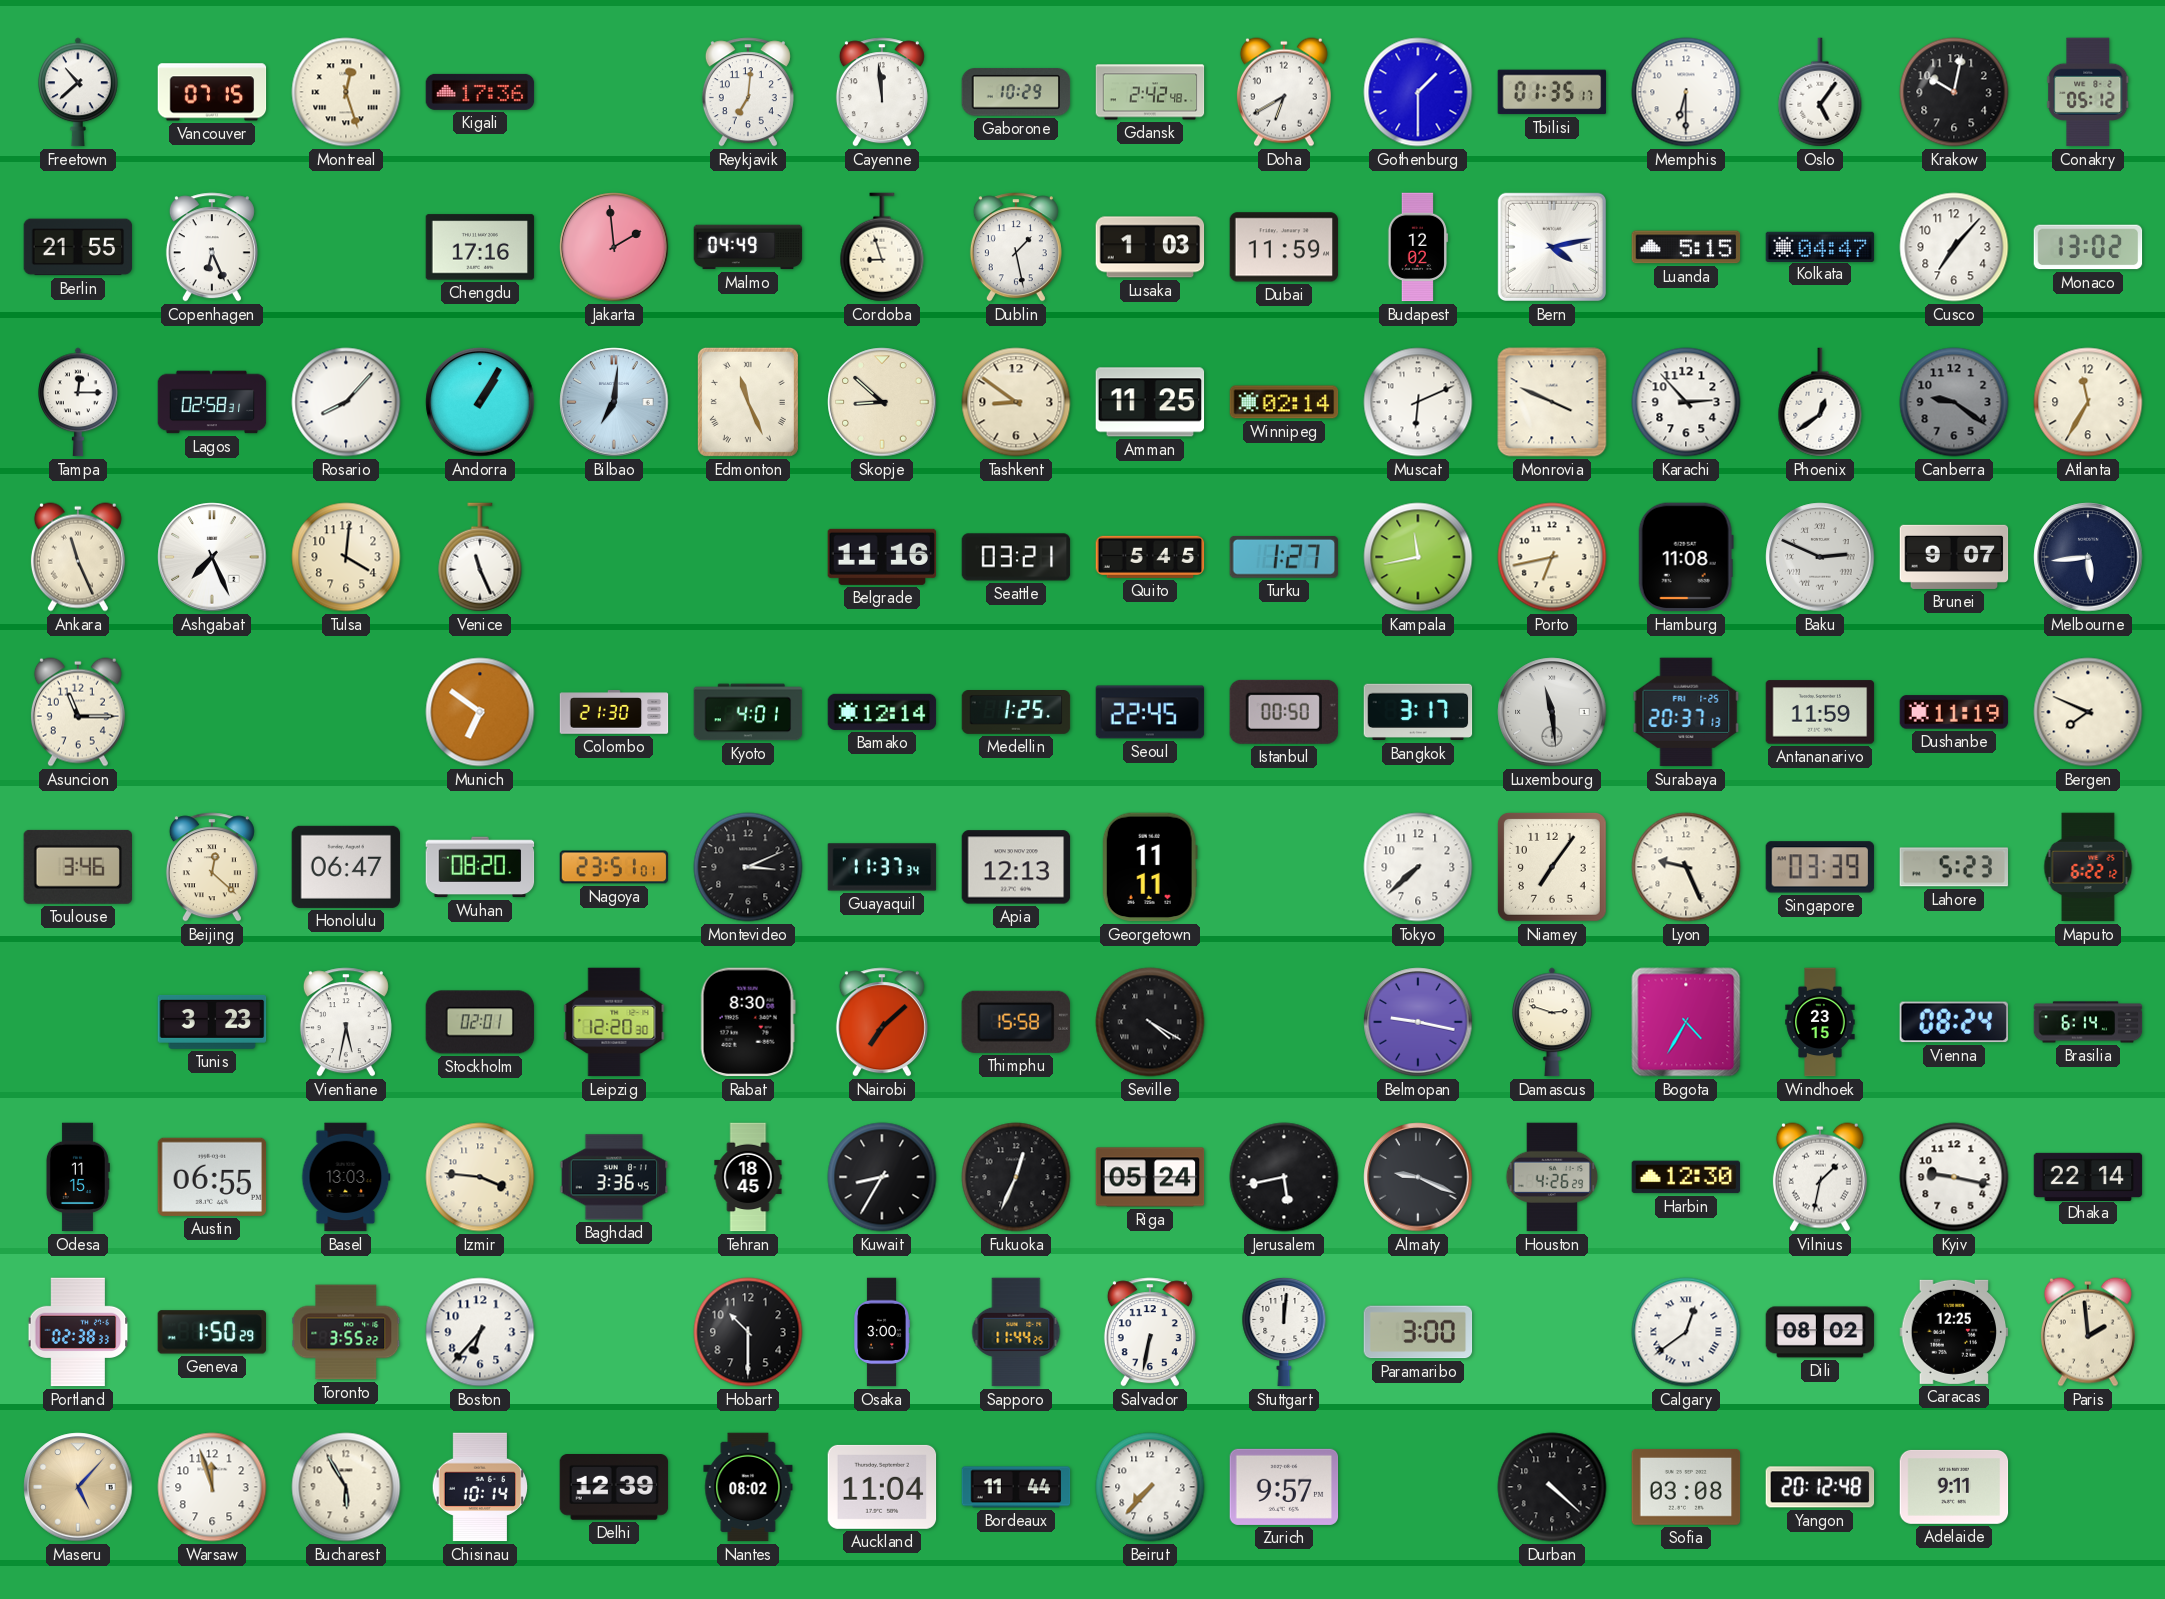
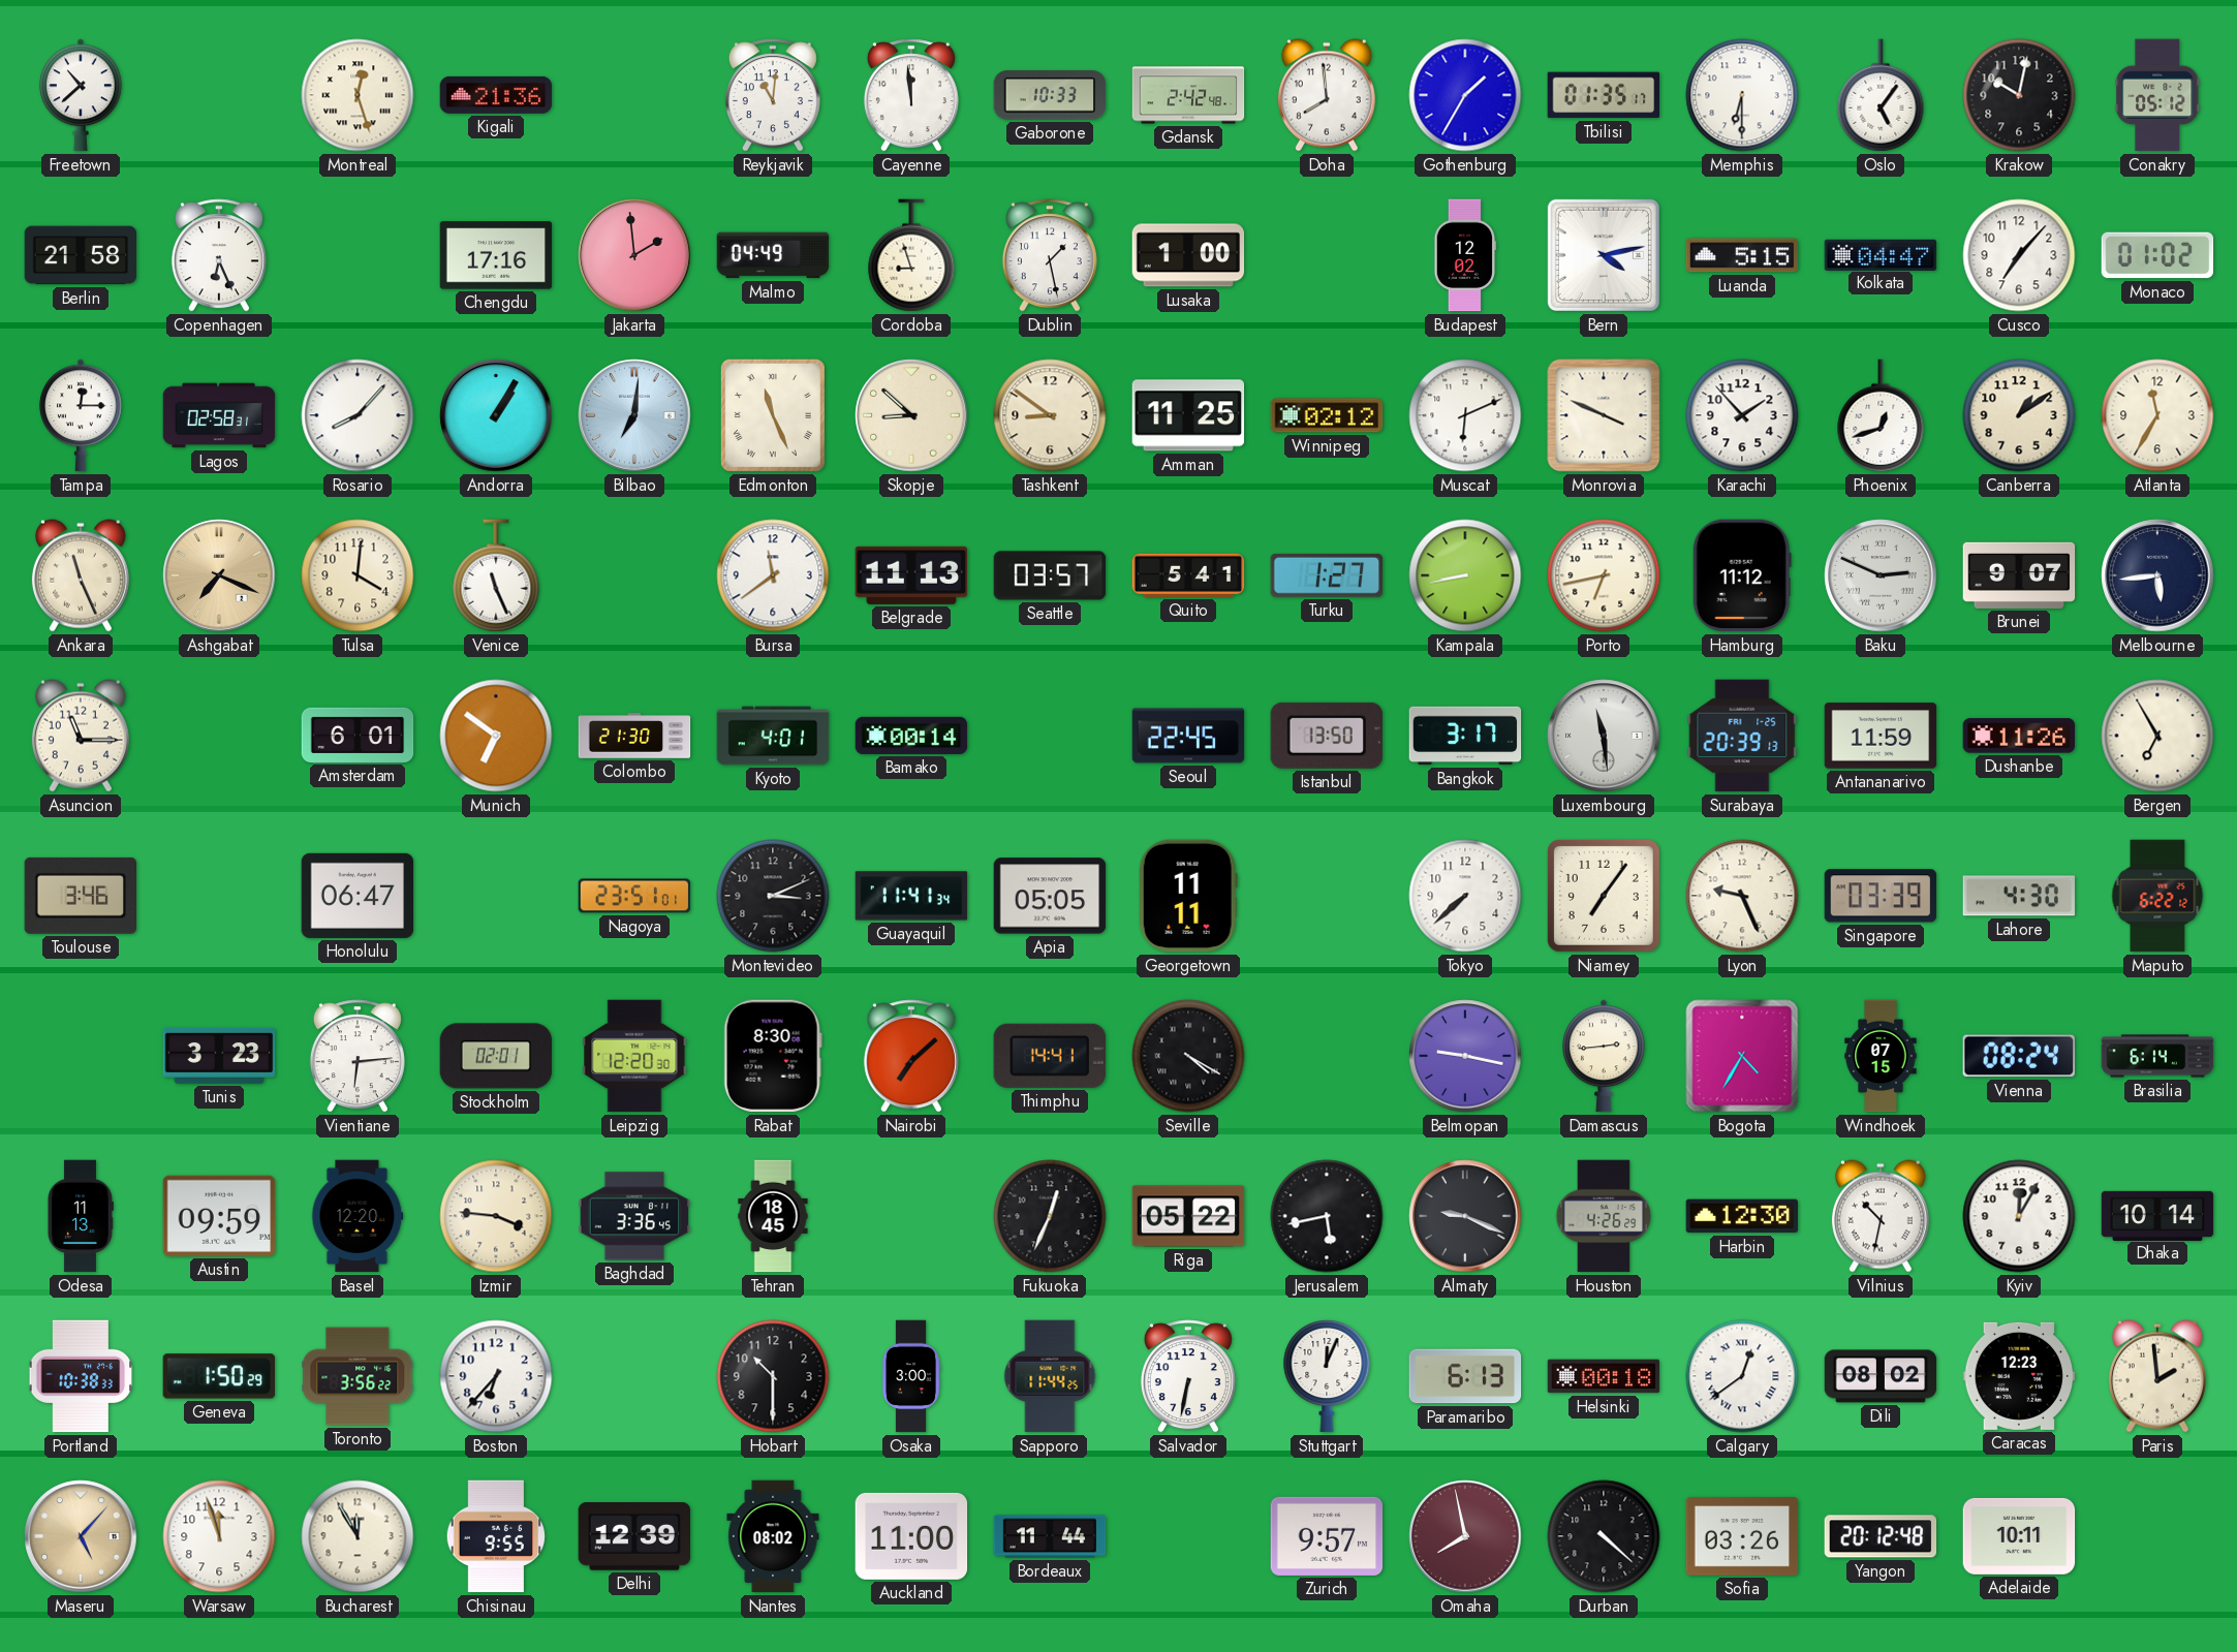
Vancouver: 07:15 -> none (212, 92)
Kigali: 17:36 -> 21:36 (496, 95)
Reykjavik: 7:01 -> 11:01 (773, 95)
Gaborone: 10:29 -> 10:33 (1050, 95)
Doha: 6:40 -> 7:59 (1327, 95)
Gothenburg: 1:30 -> 1:35 (1465, 95)
Berlin: 21:55 -> 21:58 (81, 255)
Lusaka: 1:03 -> 1:00 (1188, 255)
Dubai: 11:59 -> none (1284, 247)
Monaco: 13:02 -> 01:02 (2157, 255)
Winnipeg: 02:14 -> 02:12 (1327, 415)
Karachi: 2:53 -> 1:53 (1742, 415)
Phoenix: 12:39 -> 12:42 (1881, 415)
Canberra: 9:21 -> 1:09 (2019, 415)
Canberra dial: grey -> cream (2019, 415)
Ashgabat: 7:26 -> 7:19 (219, 575)
Ashgabat dial: white -> champagne (219, 575)
Bursa: none -> 11:39 (773, 575)
Belgrade: 11:16 -> 11:13 (911, 575)
Seattle: 03:21 -> 03:57 (1050, 575)
Quito: 5:45 -> 5:41 (1188, 575)
Kampala: 11:43 -> 8:43 (1465, 575)
Hamburg: 11:08 -> 11:12 (1742, 575)
Amsterdam: none -> 6:01 (358, 735)
Bamako: 12:14 -> 00:14 (911, 736)
Medellin: 1:25 -> none (1016, 713)
Istanbul: 00:50 -> 13:50 (1327, 736)
Surabaya: 20:37 -> 20:39 (1742, 736)
Dushanbe: 11:19 -> 11:26 (2019, 736)
Bergen: 7:49 -> 6:55 (2157, 736)
Beijing: 12:22 -> none (212, 867)
Wuhan: 08:20 -> none (480, 867)
Guayaquil: 11:37 -> 11:41 (911, 896)
Apia: 12:13 -> 05:05 (1050, 896)
Lahore: 5:23 -> 4:30 (2019, 896)
Vientiane: 5:32 -> 6:14 (358, 1056)
Thimphu: 15:58 -> 14:41 (1050, 1056)
Damascus: 2:48 -> 2:44 (1604, 1056)
Windhoek: 23:15 -> 07:15 (1881, 1056)
Odesa: 11:15 -> 11:13 (80, 1216)
Austin: 06:55 -> 09:59 (219, 1216)
Basel: 13:03 -> 12:20 (358, 1216)
Kuwait: 8:35 -> none (882, 1177)
Riga: 05:24 -> 05:22 (1188, 1216)
Vilnius: 1:32 -> 10:32 (1881, 1216)
Kyiv: 9:17 -> 12:05 (2019, 1216)
Dhaka: 22:14 -> 10:14 (2157, 1215)
Portland: 02:38 -> 10:38 (81, 1376)
Toronto: 3:55 -> 3:56 (358, 1376)
Stuttgart: 12:01 -> 12:04 (1327, 1376)
Paramaribo: 3:00 -> 6:13 (1465, 1376)
Helsinki: none -> 00:18 (1604, 1376)
Caracas: 12:25 -> 12:23 (2019, 1376)
Bucharest: 5:55 -> 11:55 (358, 1536)
Chisinau: 10:14 -> 9:55 (495, 1536)
Auckland: 11:04 -> 11:00 (911, 1536)
Beirut: 7:37 -> none (1150, 1487)
Omaha: none -> 7:58 (1465, 1536)
Sofia: 03:08 -> 03:26 (1742, 1536)
Adelaide: 9:11 -> 10:11 (2019, 1536)
